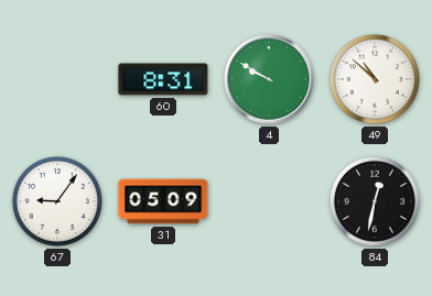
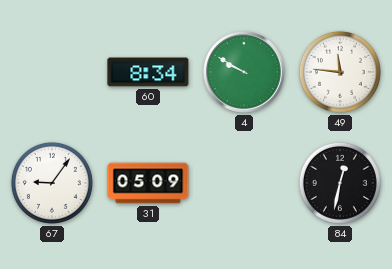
60: 8:31 -> 8:34 (148, 72)
49: 10:52 -> 11:46 (340, 72)
